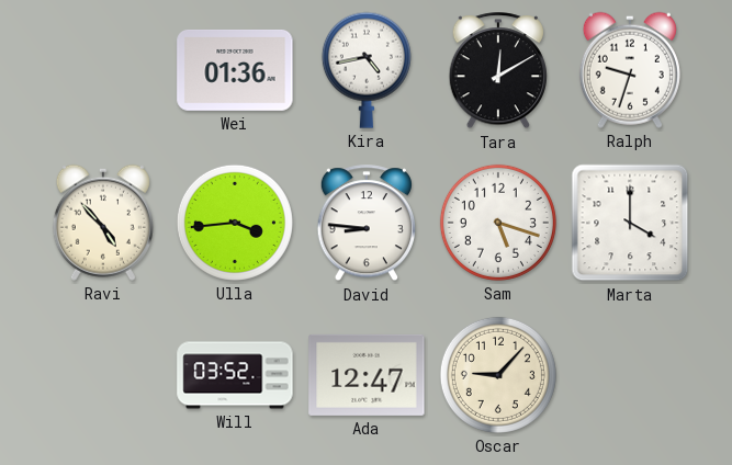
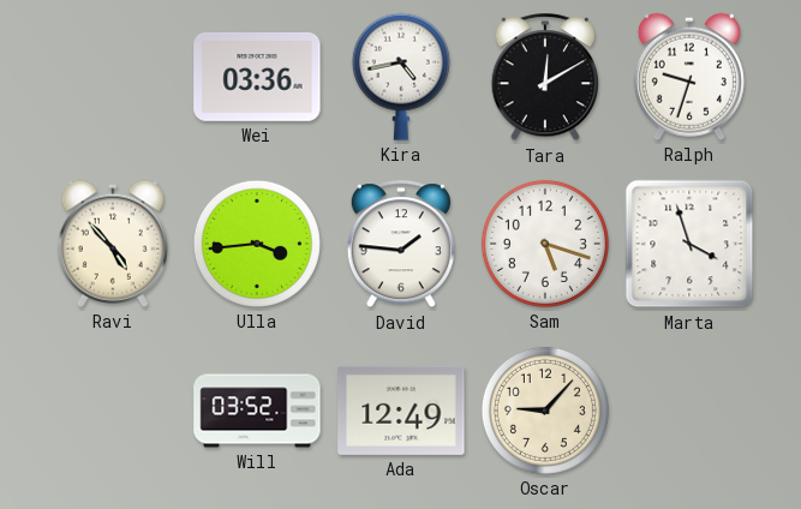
Wei: 01:36 -> 03:36 (257, 77)
David: 8:46 -> 1:46 (401, 245)
Marta: 4:00 -> 3:57 (689, 244)
Ada: 12:47 -> 12:49 (401, 411)
